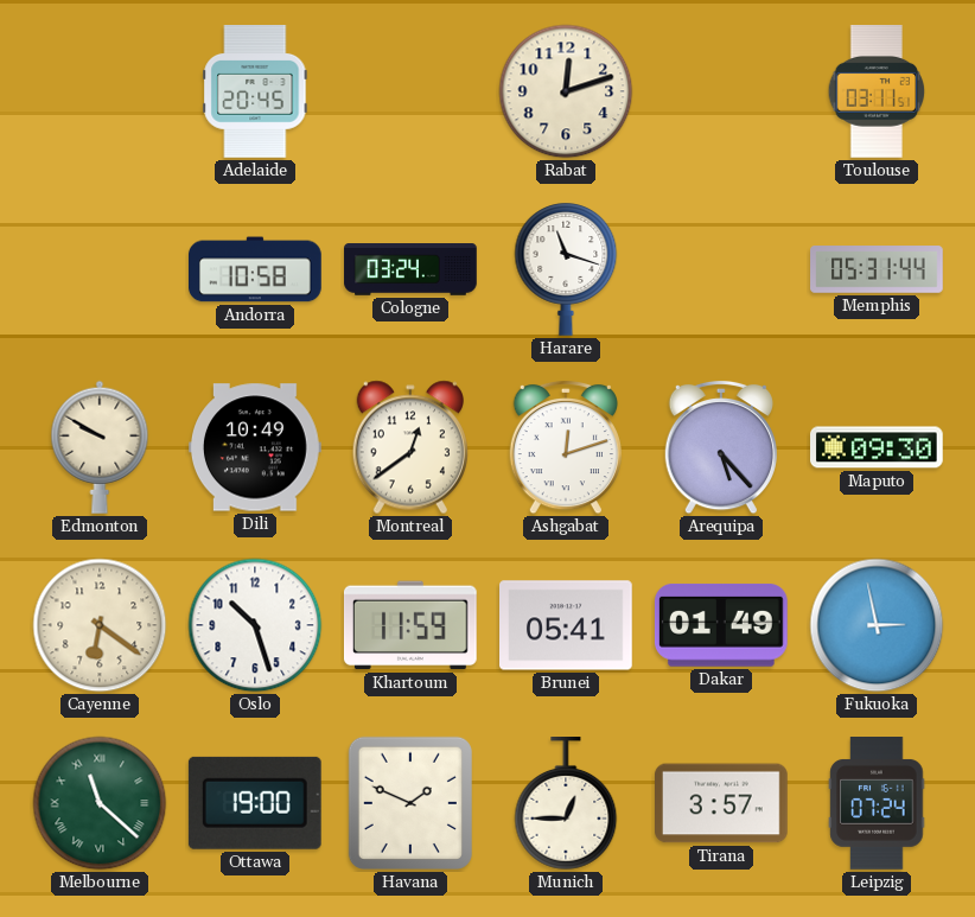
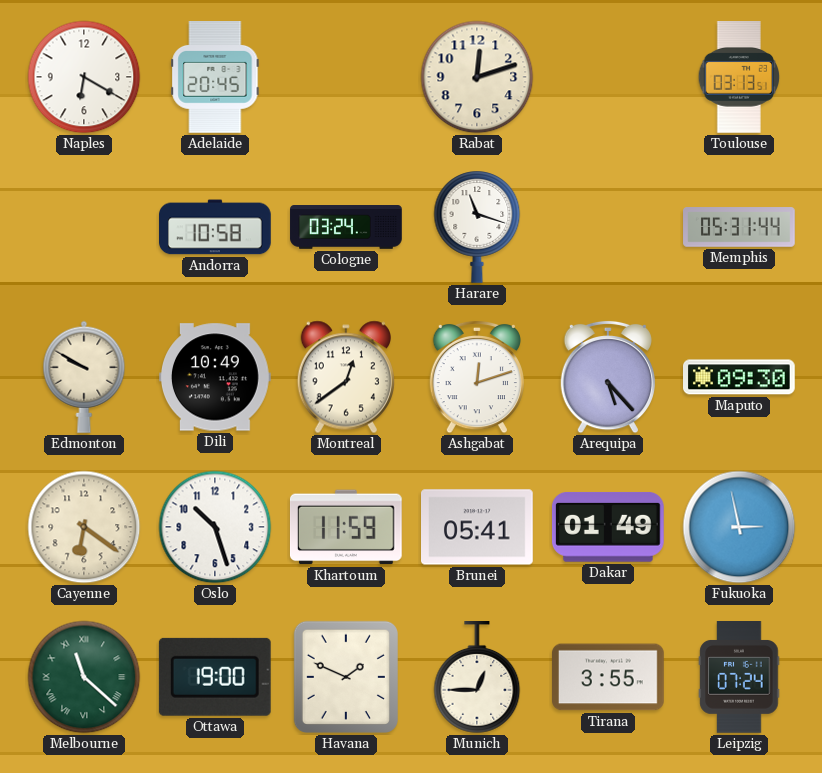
Naples: none -> 6:20 (84, 77)
Toulouse: 03:11 -> 03:13 (739, 78)
Tirana: 3:57 -> 3:55 (609, 677)
